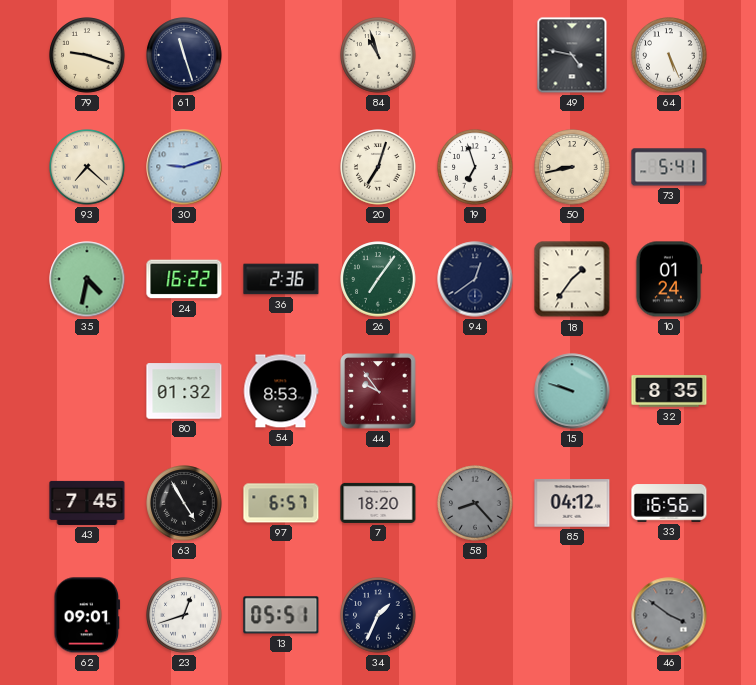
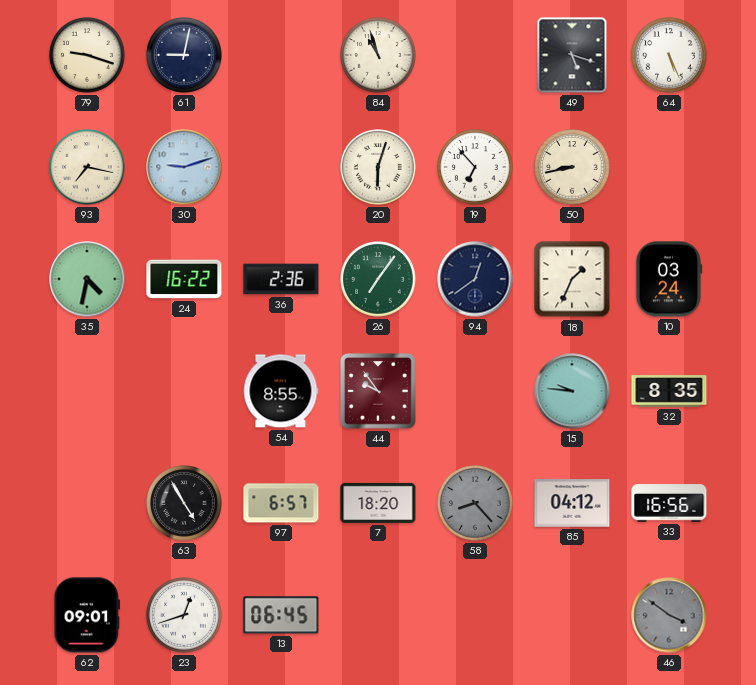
61: 11:27 -> 9:02 (184, 55)
49: 4:47 -> 5:18 (572, 55)
93: 7:22 -> 7:17 (87, 167)
20: 7:03 -> 6:03 (378, 167)
19: 6:57 -> 6:53 (475, 167)
73: 5:41 -> none (669, 167)
18: 1:36 -> 1:34 (572, 279)
10: 01:24 -> 03:24 (669, 279)
80: 01:32 -> none (184, 391)
54: 8:53 -> 8:55 (281, 391)
15: 9:48 -> 9:46 (572, 391)
43: 7:45 -> none (87, 503)
13: 05:51 -> 06:45 (281, 615)
34: 1:34 -> none (378, 615)
